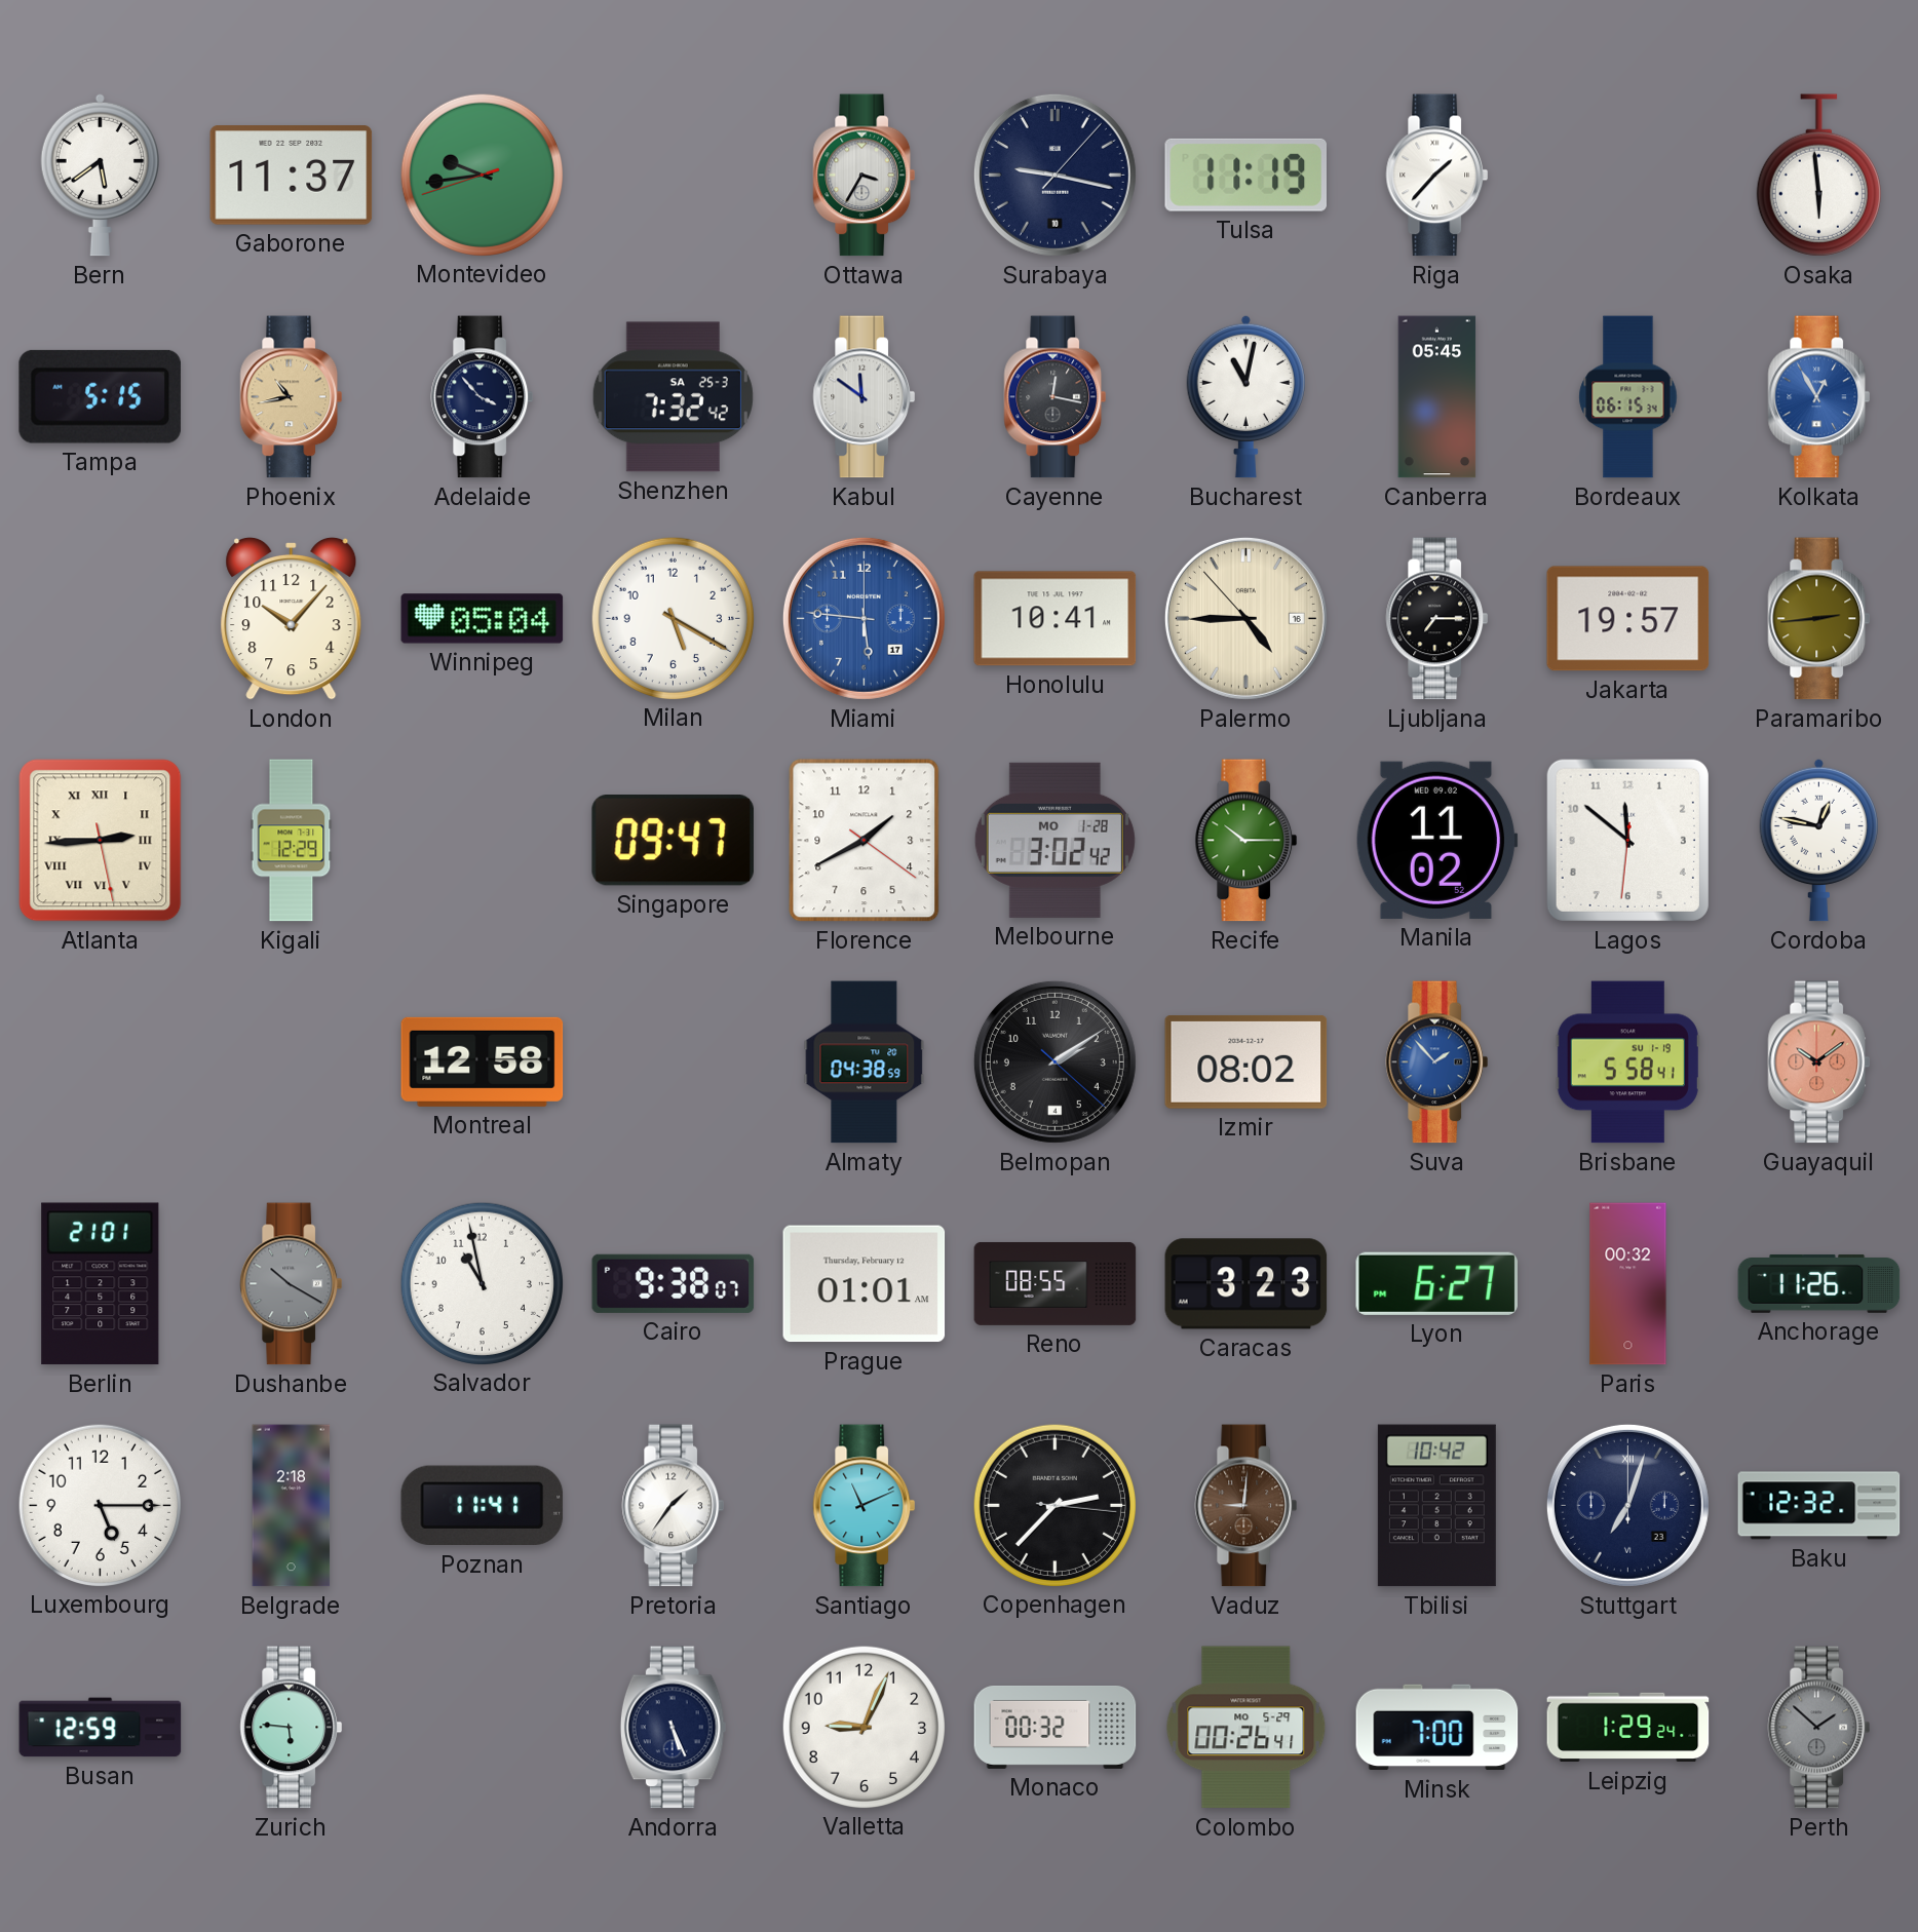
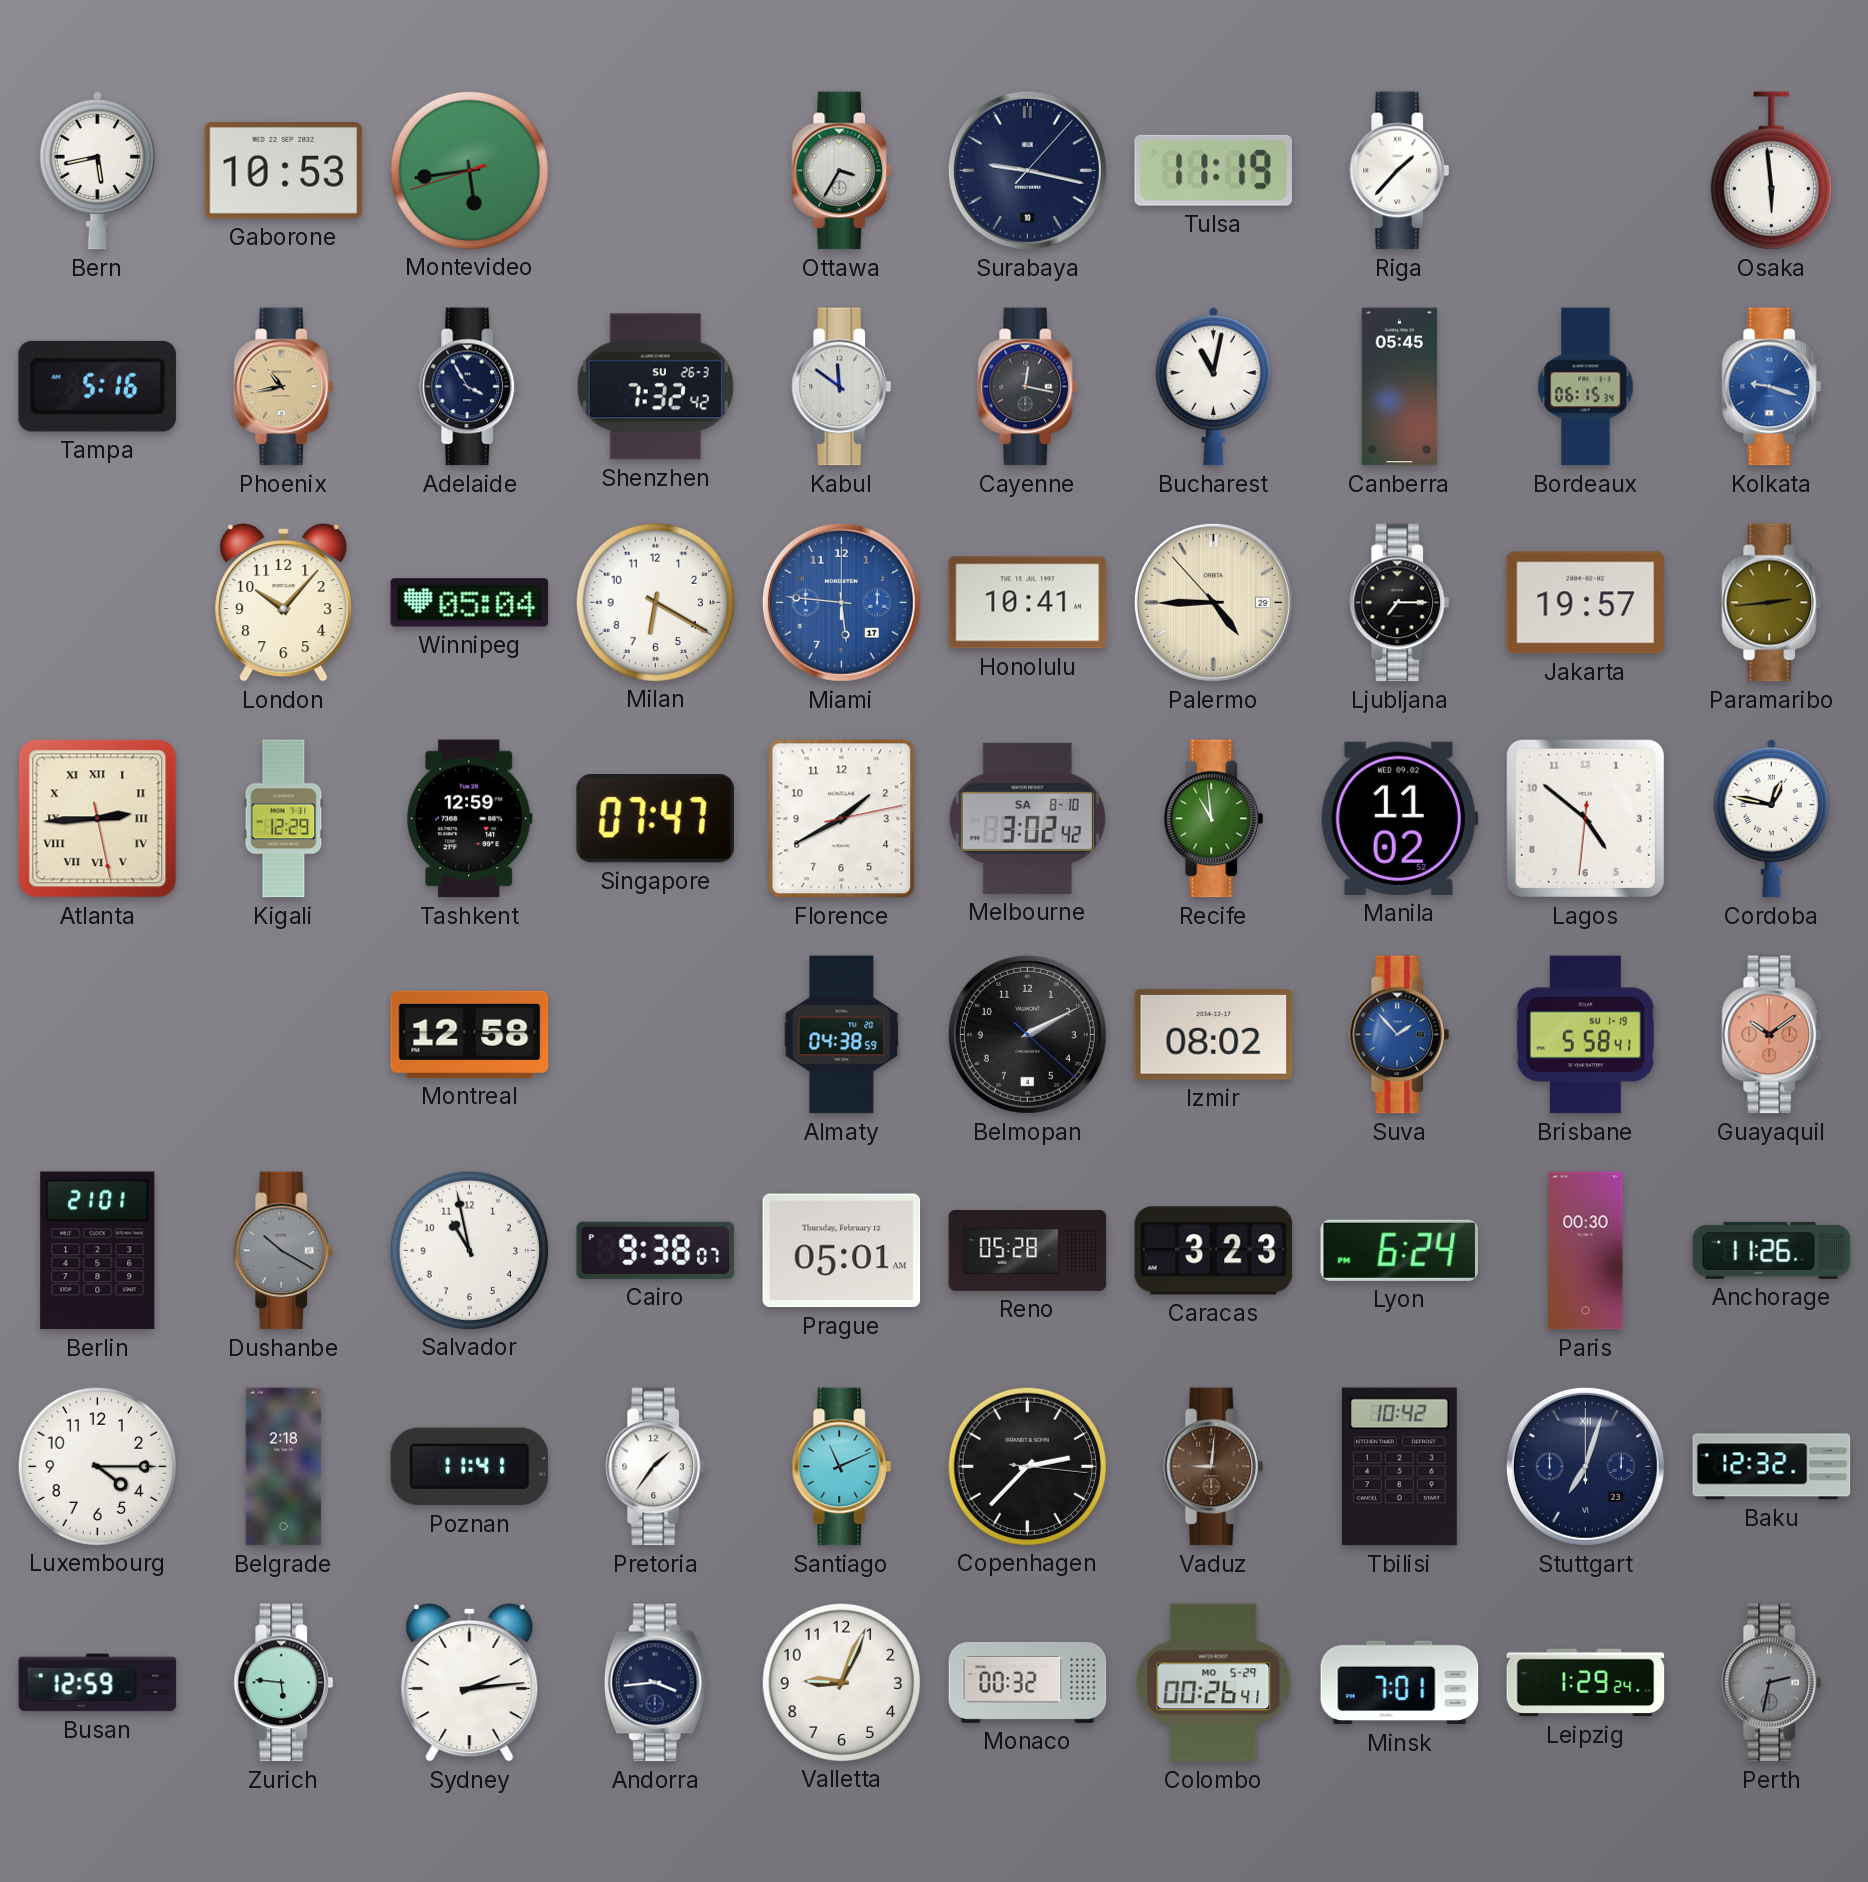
Bern: 5:39 -> 5:43 (97, 170)
Gaborone: 11:37 -> 10:53 (284, 171)
Montevideo: 9:43 -> 5:43 (469, 170)
Tampa: 5:15 -> 5:16 (97, 386)
Adelaide: 3:53 -> 3:55 (470, 387)
Shenzhen date: SA 25-3 -> SU 26-3 (655, 387)
Kolkata: 12:55 -> 9:18 (1772, 387)
Milan: 5:20 -> 6:20 (655, 602)
Palermo date: 16 -> 29 (1213, 602)
Tashkent: none -> 12:59 (470, 819)
Singapore: 09:47 -> 07:47 (655, 819)
Florence: 1:40:21 -> 1:40:13 (842, 819)
Melbourne date: MO 1-28 -> SA 8-10 (1027, 818)
Recife: 10:15 -> 10:59 (1214, 819)
Lagos: 11:51 -> 4:51 (1585, 818)
Belmopan: 2:09 -> 2:10 (1027, 1034)
Prague: 01:01 -> 05:01 (842, 1251)
Reno: 08:55 -> 05:28 (1028, 1250)
Lyon: 6:27 -> 6:24 (1399, 1250)
Paris: 00:32 -> 00:30 (1586, 1251)
Luxembourg: 5:15 -> 4:15 (97, 1466)
Sydney: none -> 2:14 (470, 1682)
Andorra: 5:26 -> 3:44 (655, 1683)
Minsk: 7:00 -> 7:01 (1400, 1683)
Perth: 1:52 -> 2:32 (1772, 1683)
